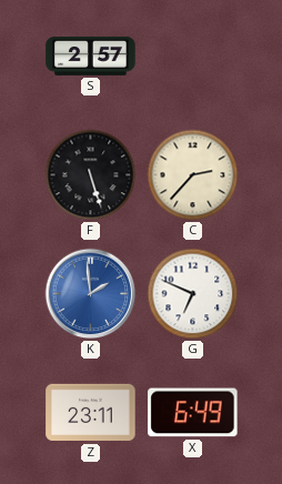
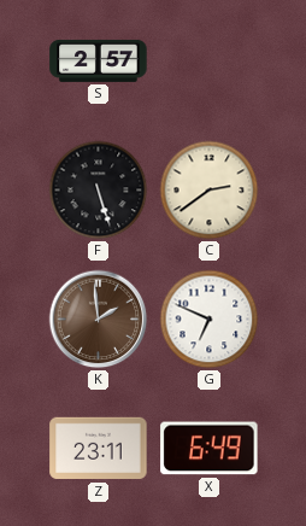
C: 2:37 -> 2:39 (210, 191)
K dial: blue -> brown (99, 320)
